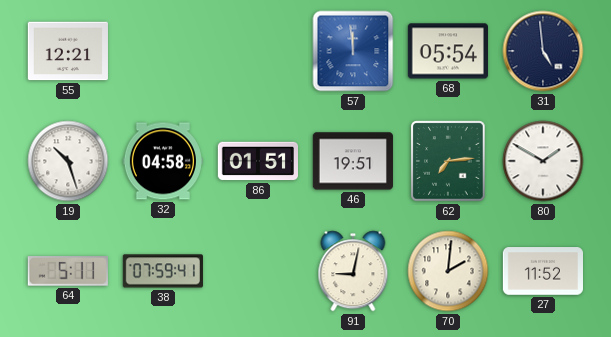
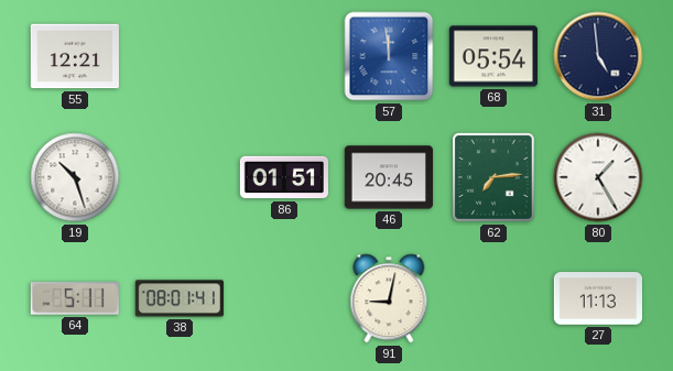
32: 04:58 -> none (163, 161)
46: 19:51 -> 20:45 (389, 177)
80: 1:50 -> 1:25 (598, 177)
38: 07:59 -> 08:01 (180, 298)
70: 2:01 -> none (448, 271)
27: 11:52 -> 11:13 (597, 298)
